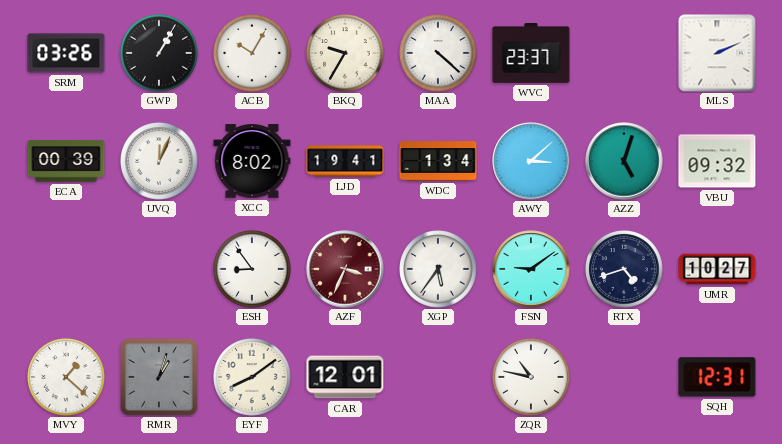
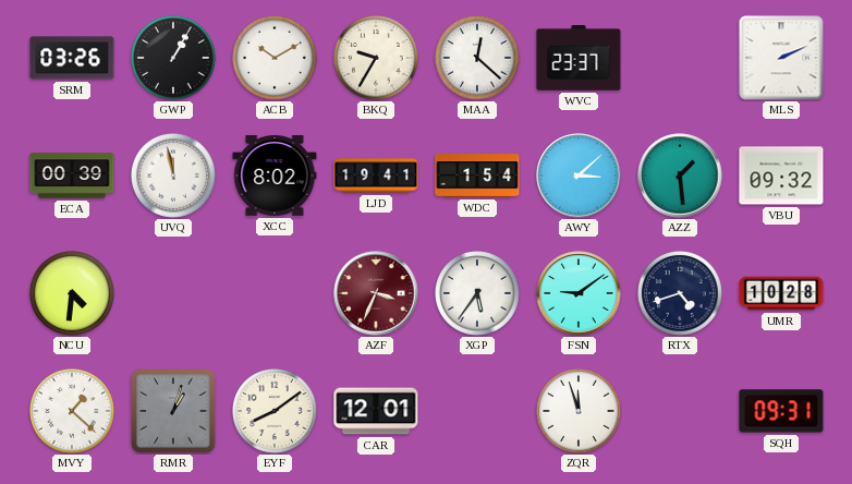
ACB: 10:05 -> 10:10 (276, 59)
MAA: 4:22 -> 12:22 (478, 59)
UVQ: 12:04 -> 11:58 (174, 177)
WDC: 1:34 -> 1:54 (477, 176)
AZZ: 5:03 -> 1:29 (680, 176)
NCU: none -> 4:31 (73, 294)
ESH: 8:54 -> none (253, 270)
UMR: 10:27 -> 10:28 (781, 293)
ZQR: 10:47 -> 11:57 (580, 412)
SQH: 12:31 -> 09:31 (781, 411)
